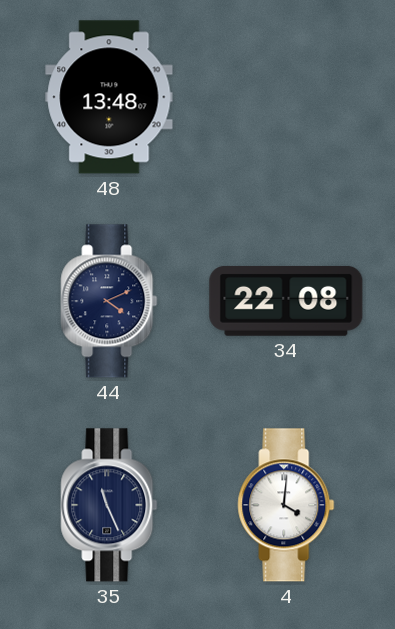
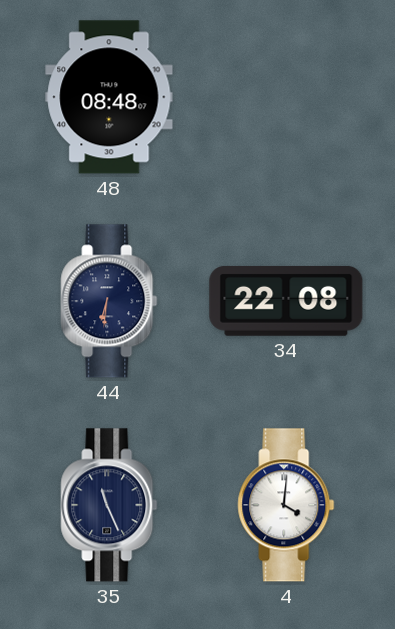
48: 13:48 -> 08:48 (109, 97)
44: 4:11 -> 6:31 (109, 301)
